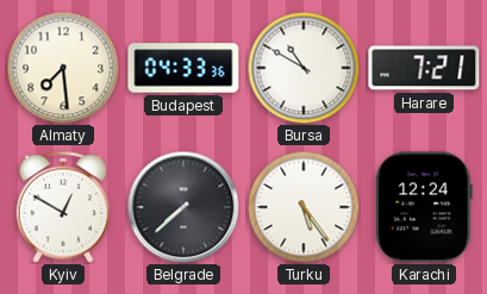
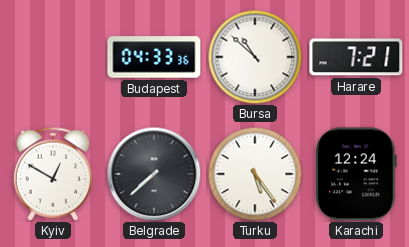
Almaty: 7:29 -> none (63, 68)
Bursa: 10:50 -> 10:52 (255, 57)
